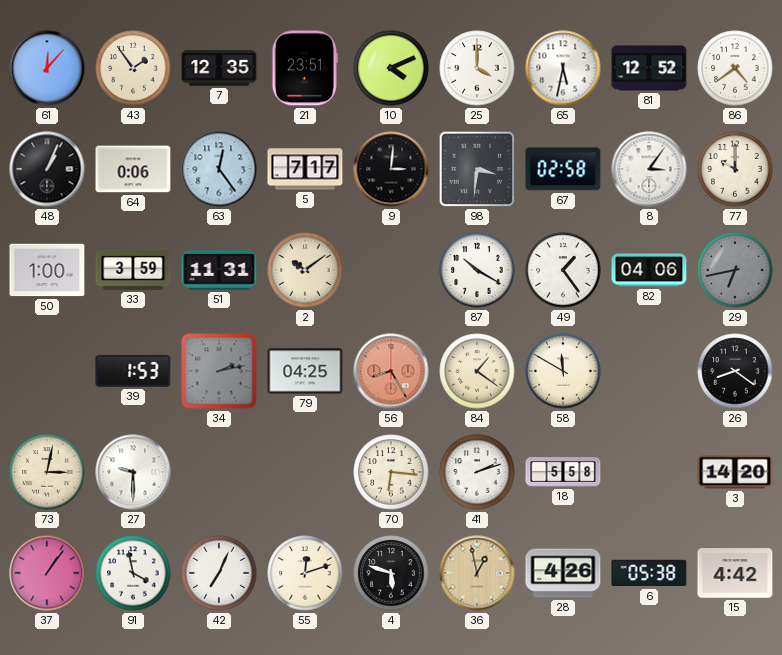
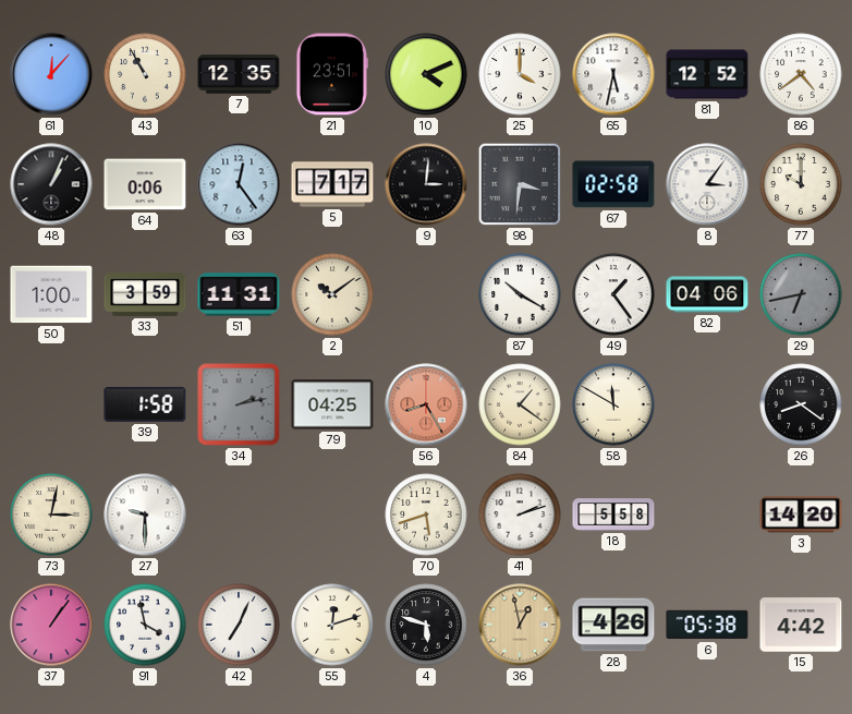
43: 1:54 -> 10:55 (145, 74)
39: 1:53 -> 1:58 (145, 404)
70: 6:16 -> 5:42 (426, 515)
